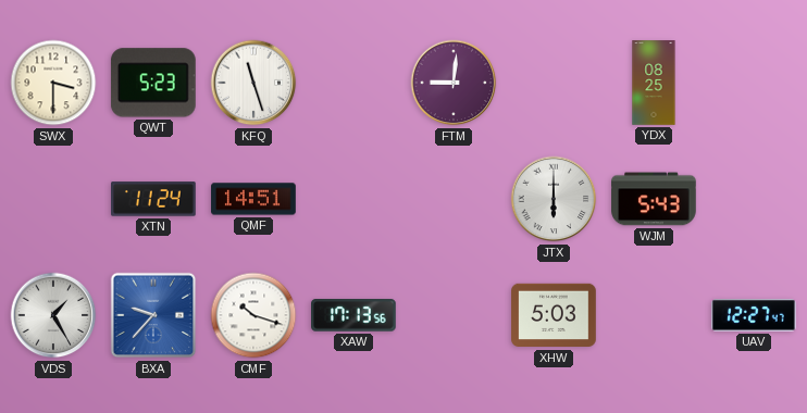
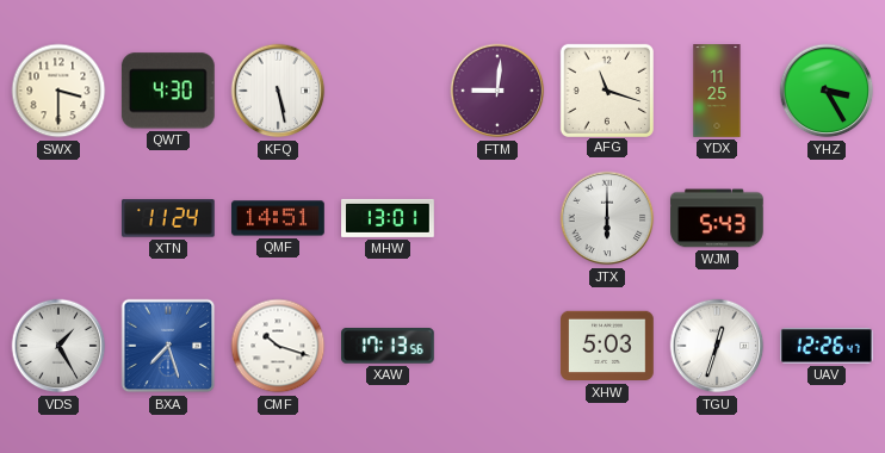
QWT: 5:23 -> 4:30 (168, 91)
KFQ: 11:27 -> 5:28 (278, 91)
AFG: none -> 11:18 (606, 89)
YDX: 08:25 -> 11:25 (717, 91)
YHZ: none -> 3:25 (827, 91)
MHW: none -> 13:01 (388, 218)
BXA: 9:37 -> 7:27 (168, 346)
TGU: none -> 12:33 (717, 346)
UAV: 12:27 -> 12:26 (828, 347)
